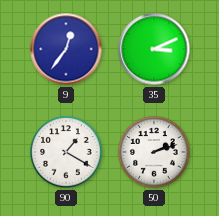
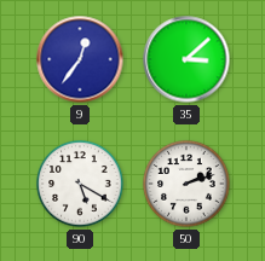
35: 3:11 -> 3:08 (186, 59)
90: 1:20 -> 5:20 (80, 184)
